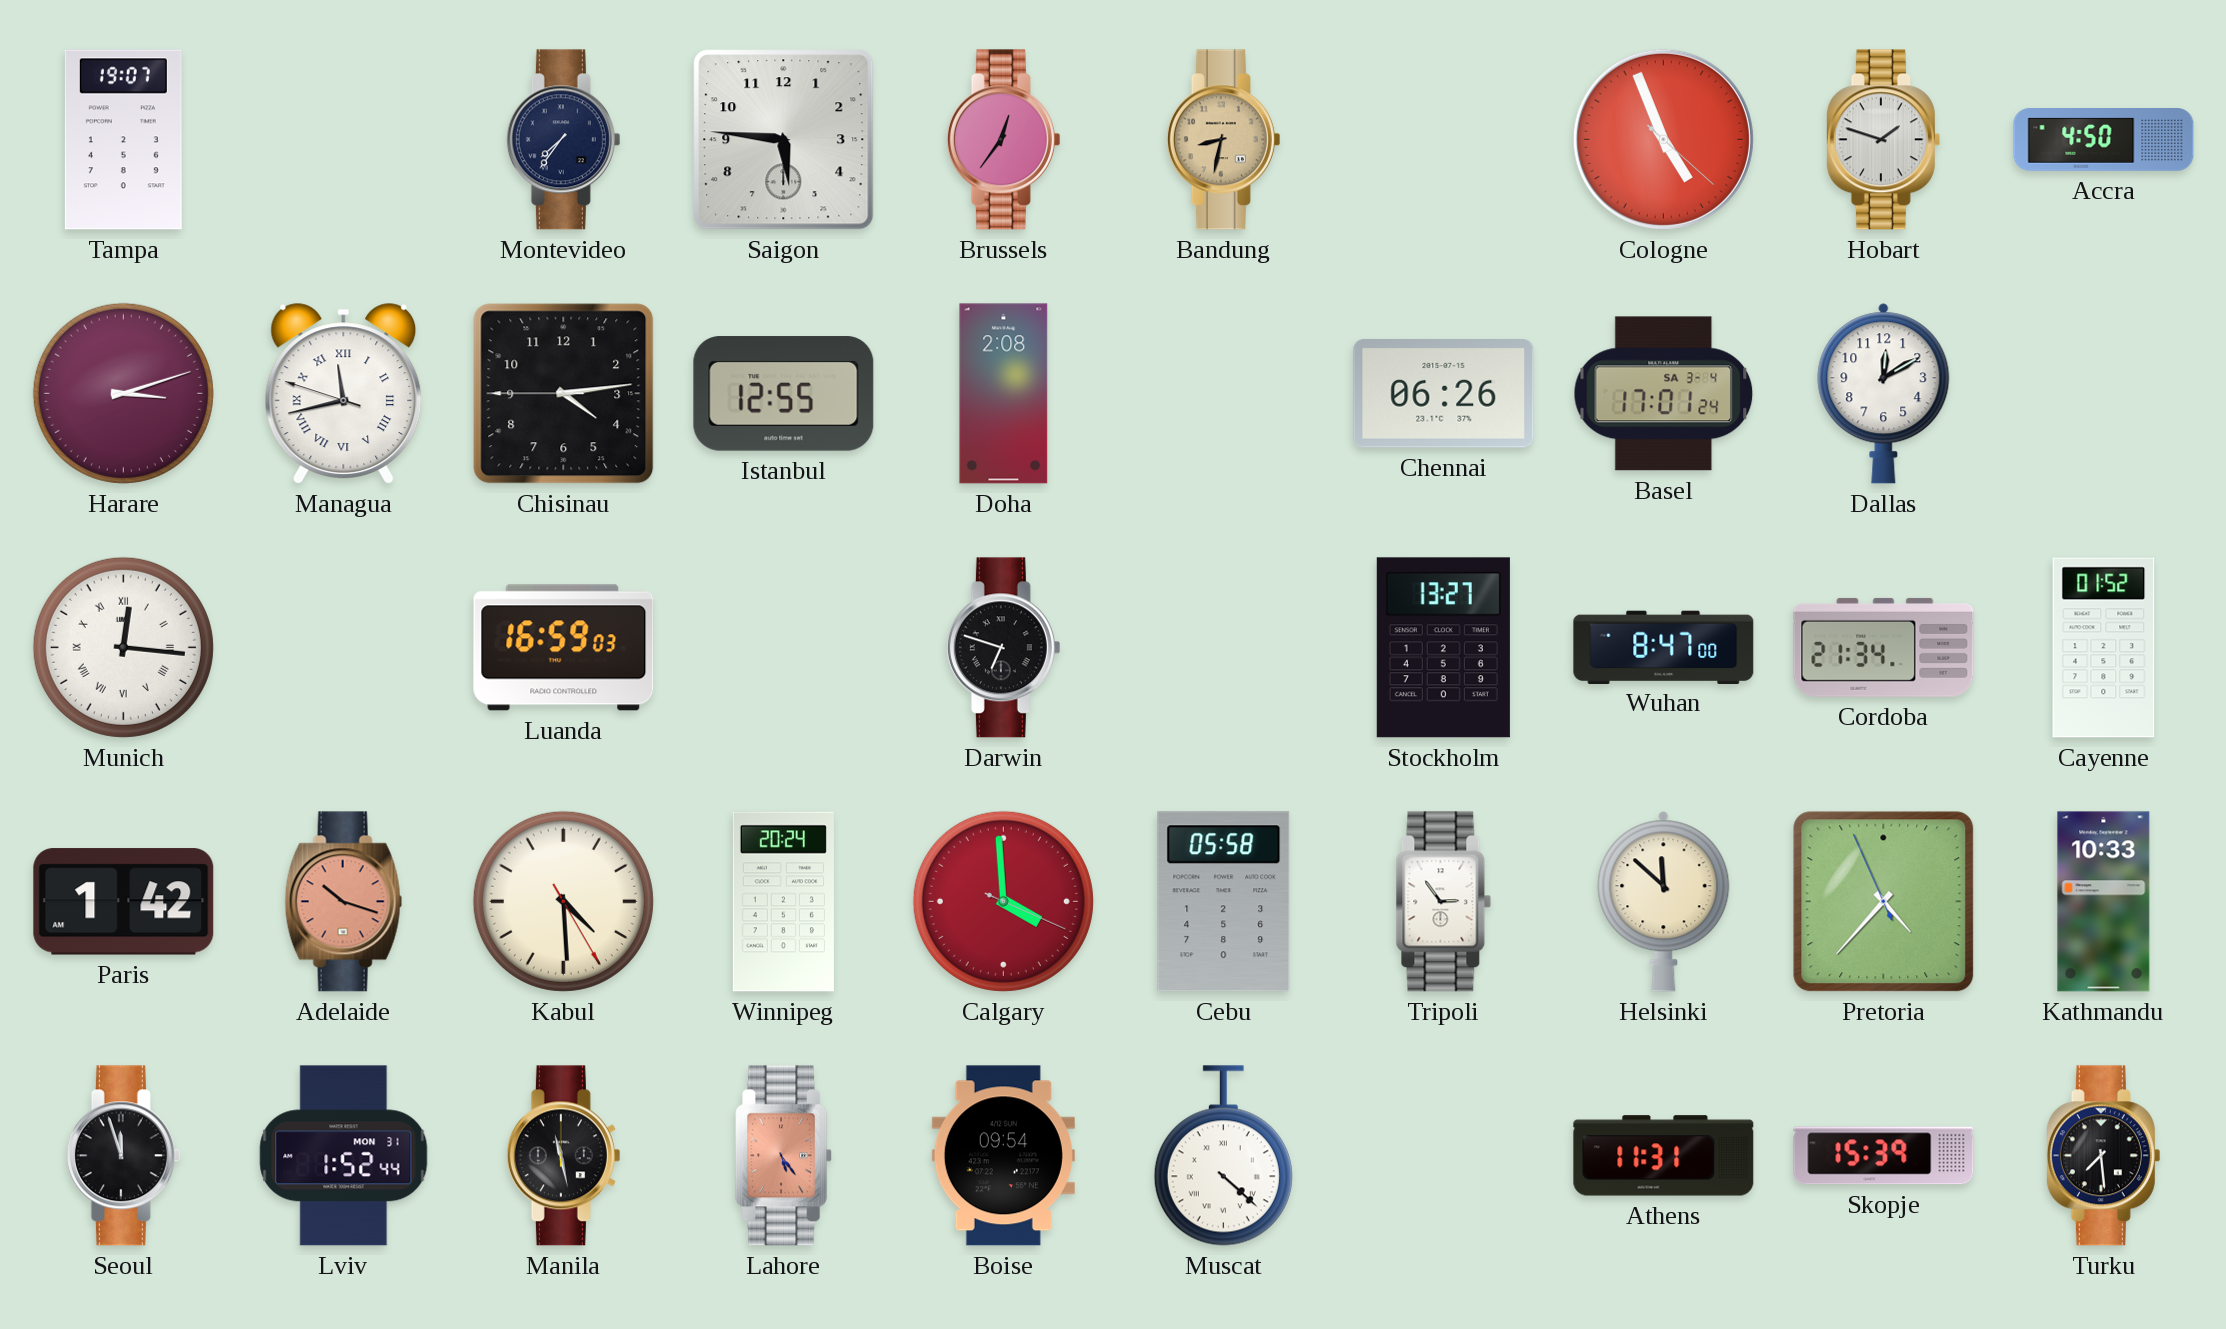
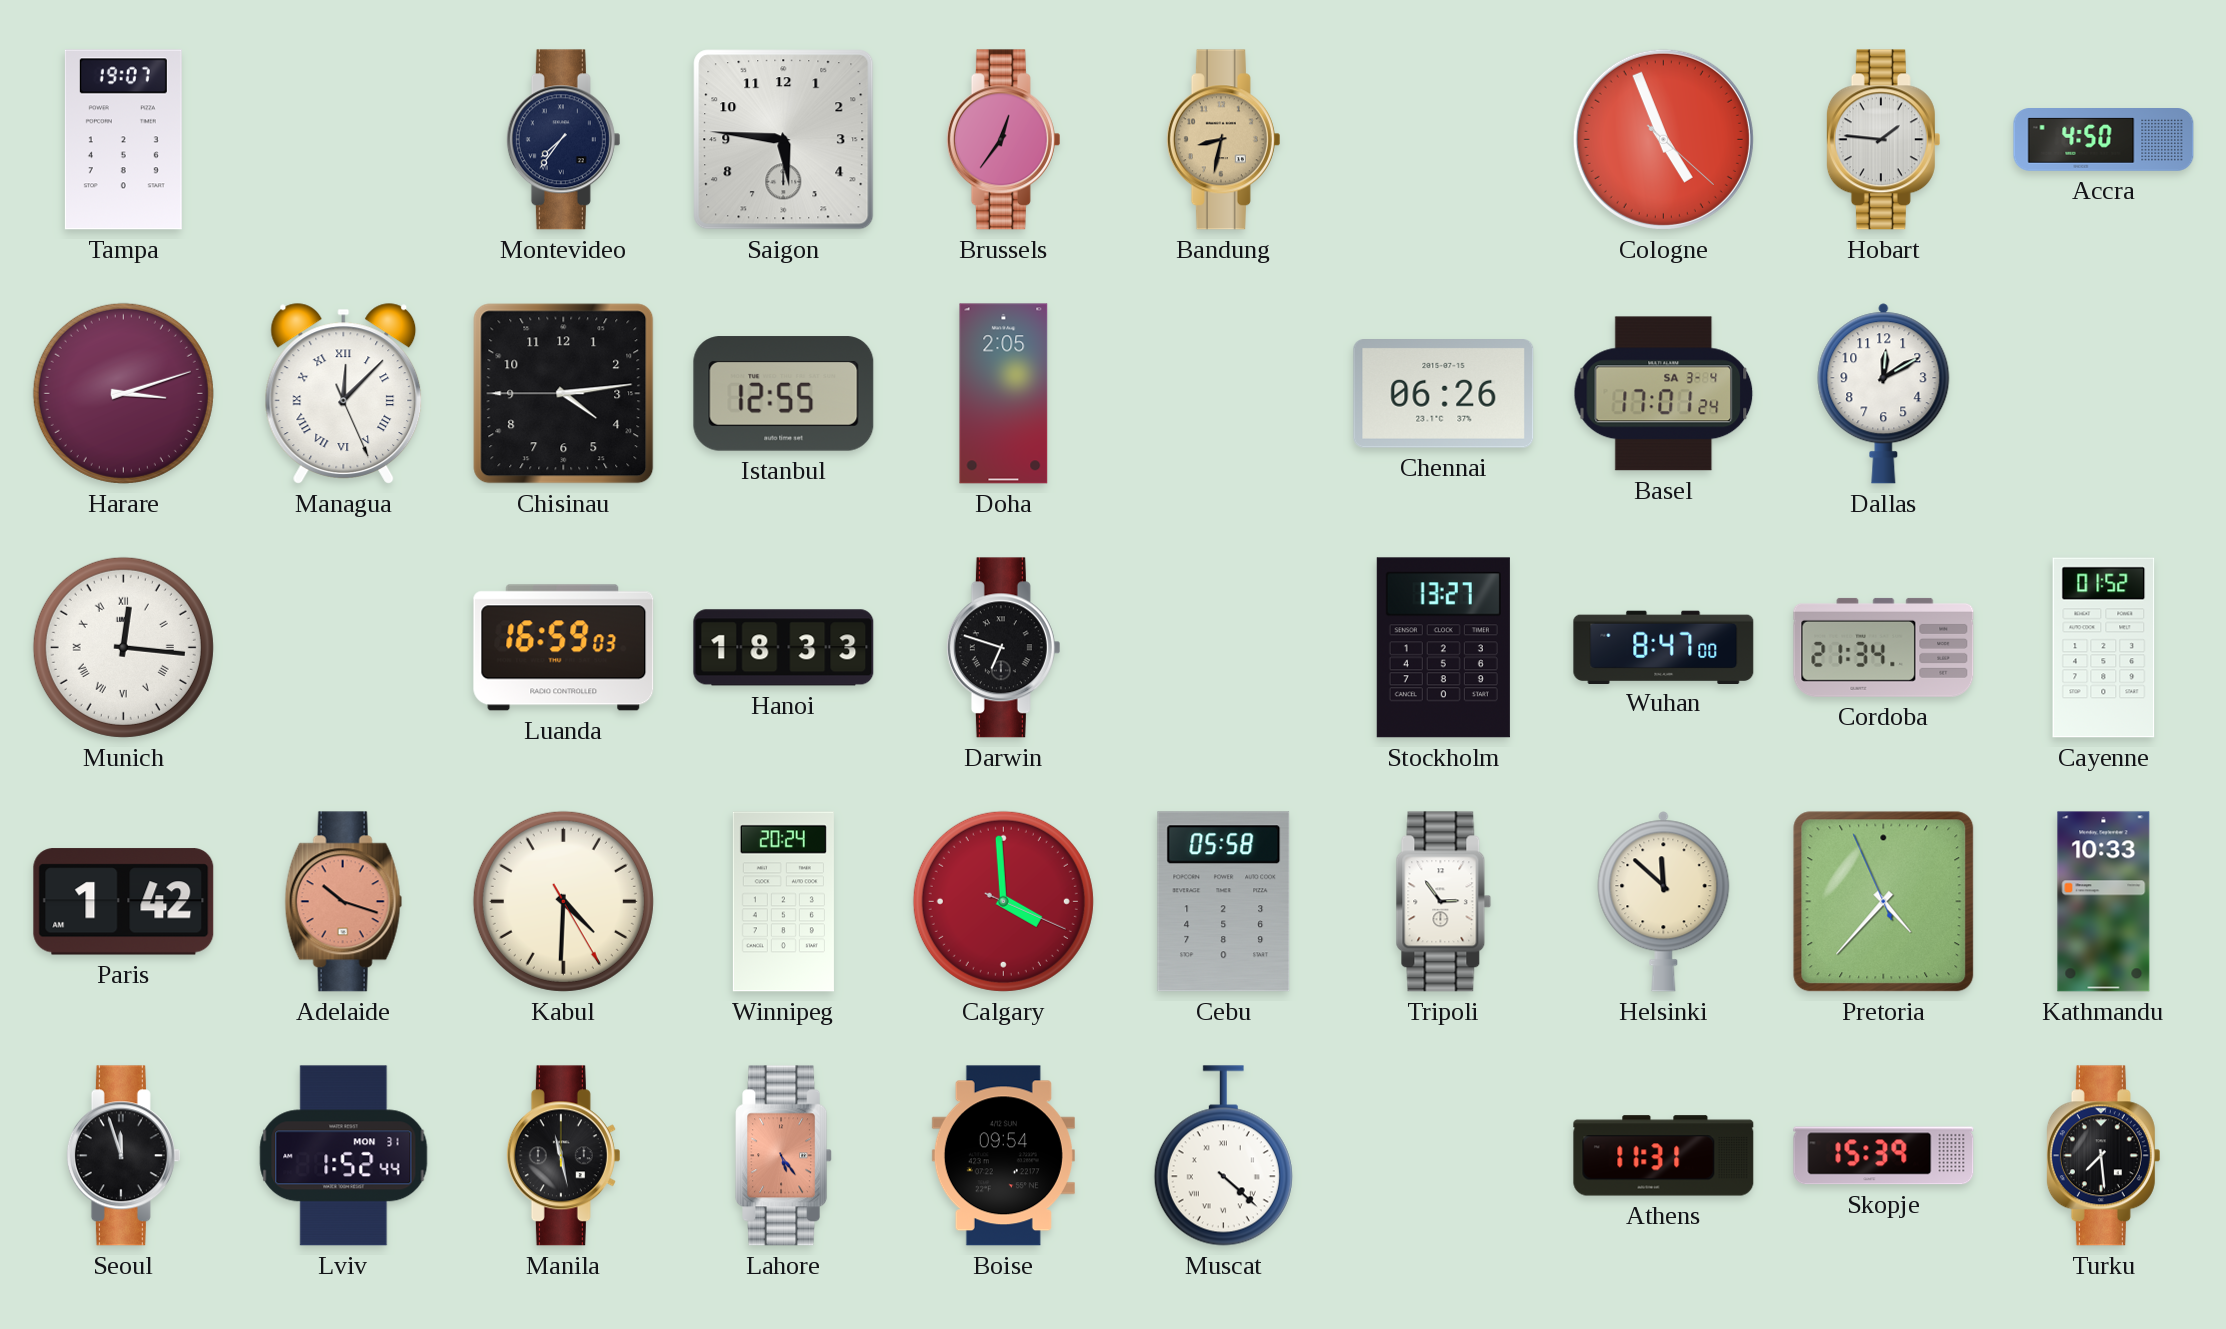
Hobart: 1:48 -> 1:46 (1883, 140)
Managua: 11:42 -> 12:07 (344, 394)
Doha: 2:08 -> 2:05 (1004, 394)
Hanoi: none -> 18:33 (784, 648)
Kabul: 4:29 -> 4:30 (563, 901)
